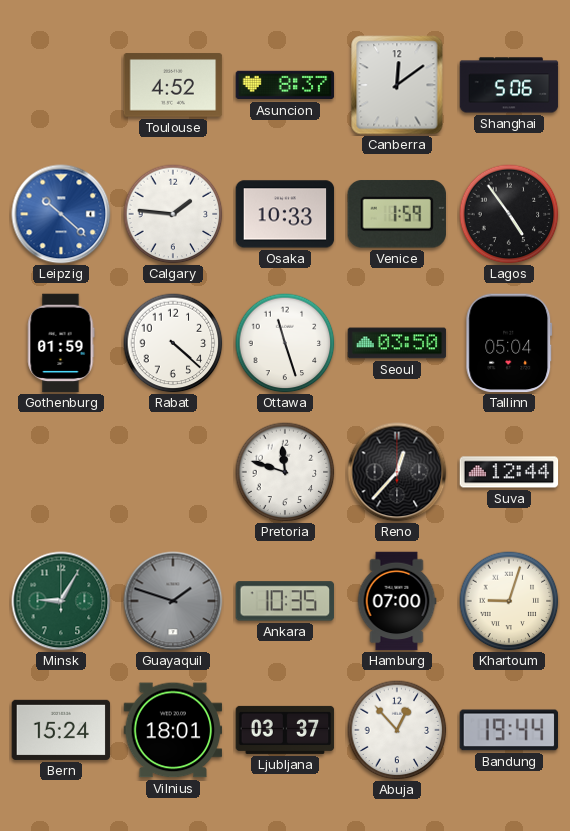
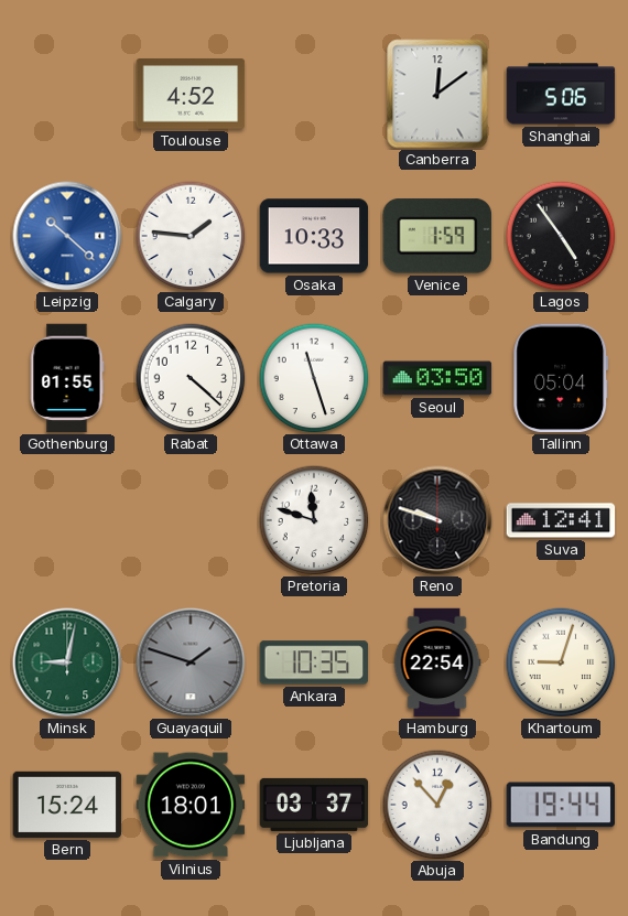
Asuncion: 8:37 -> none (285, 85)
Gothenburg: 01:59 -> 01:55 (67, 378)
Reno: 12:37 -> 9:48 (437, 520)
Suva: 12:44 -> 12:41 (561, 520)
Minsk: 9:05 -> 9:02 (67, 662)
Hamburg: 07:00 -> 22:54 (437, 662)
